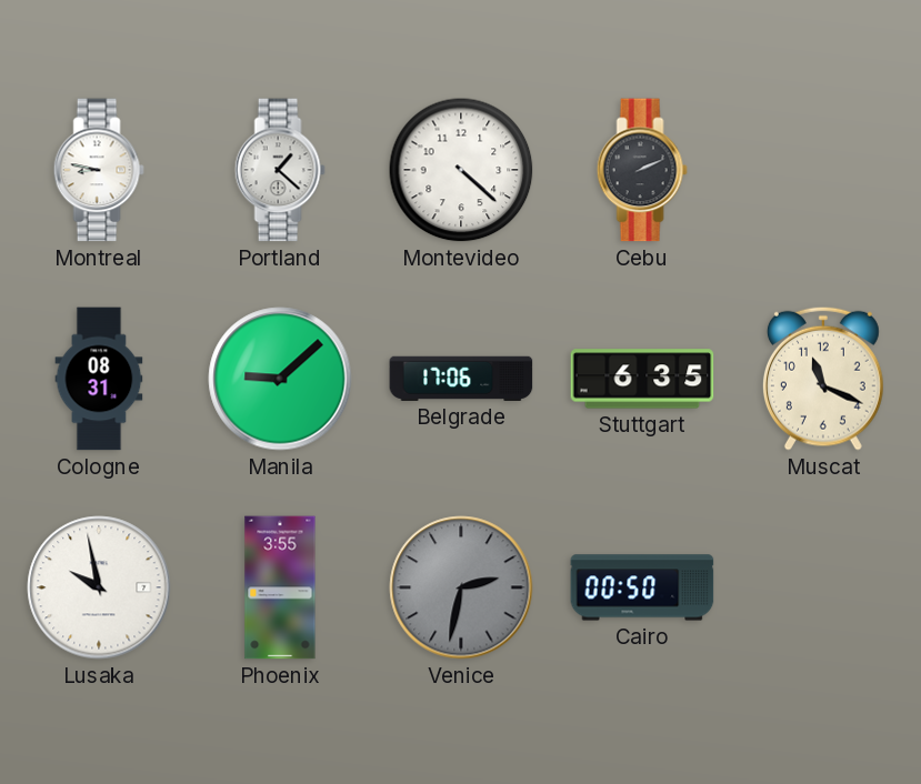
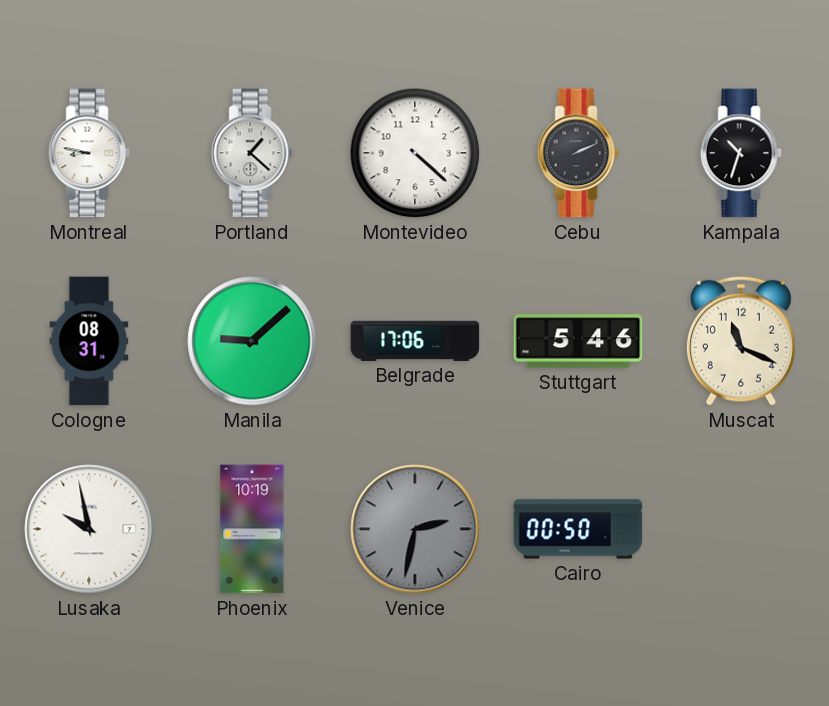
Kampala: none -> 10:33 (741, 153)
Stuttgart: 6:35 -> 5:46 (578, 341)
Phoenix: 3:55 -> 10:19 (252, 529)
